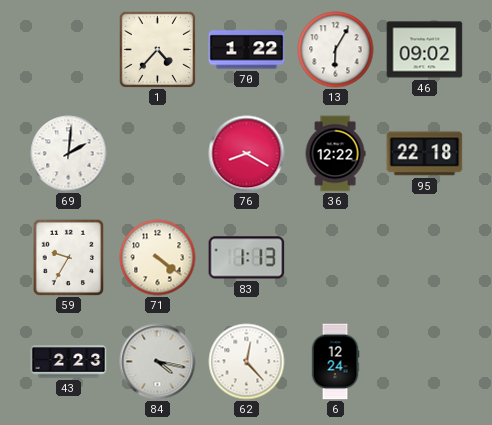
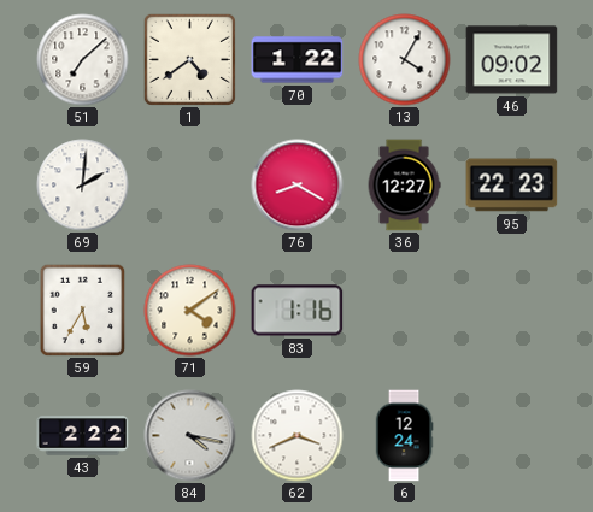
51: none -> 7:08 (83, 60)
1: 4:37 -> 4:39 (189, 59)
13: 6:05 -> 4:05 (405, 60)
36: 12:22 -> 12:27 (404, 186)
95: 22:18 -> 22:23 (512, 186)
59: 9:35 -> 5:35 (83, 310)
71: 4:21 -> 4:09 (190, 311)
83: 1:13 -> 1:16 (298, 311)
43: 2:23 -> 2:22 (83, 436)
62: 12:23 -> 3:41 (298, 436)
